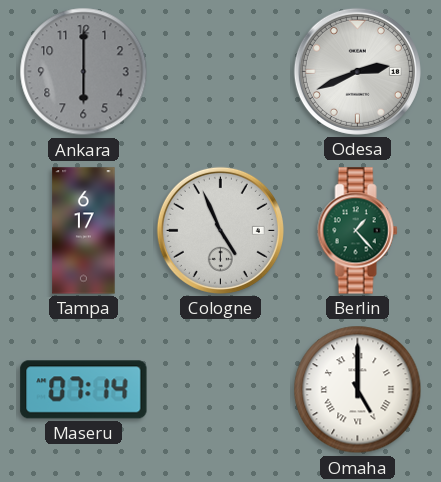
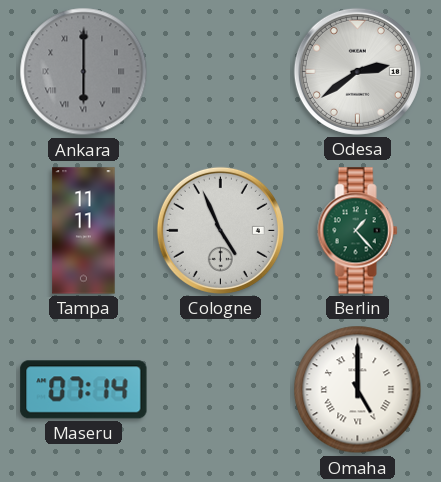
Ankara numerals: Arabic -> Roman (84, 72)
Odesa: 2:41 -> 2:39 (357, 71)
Tampa: 6:17 -> 11:11 (84, 231)
